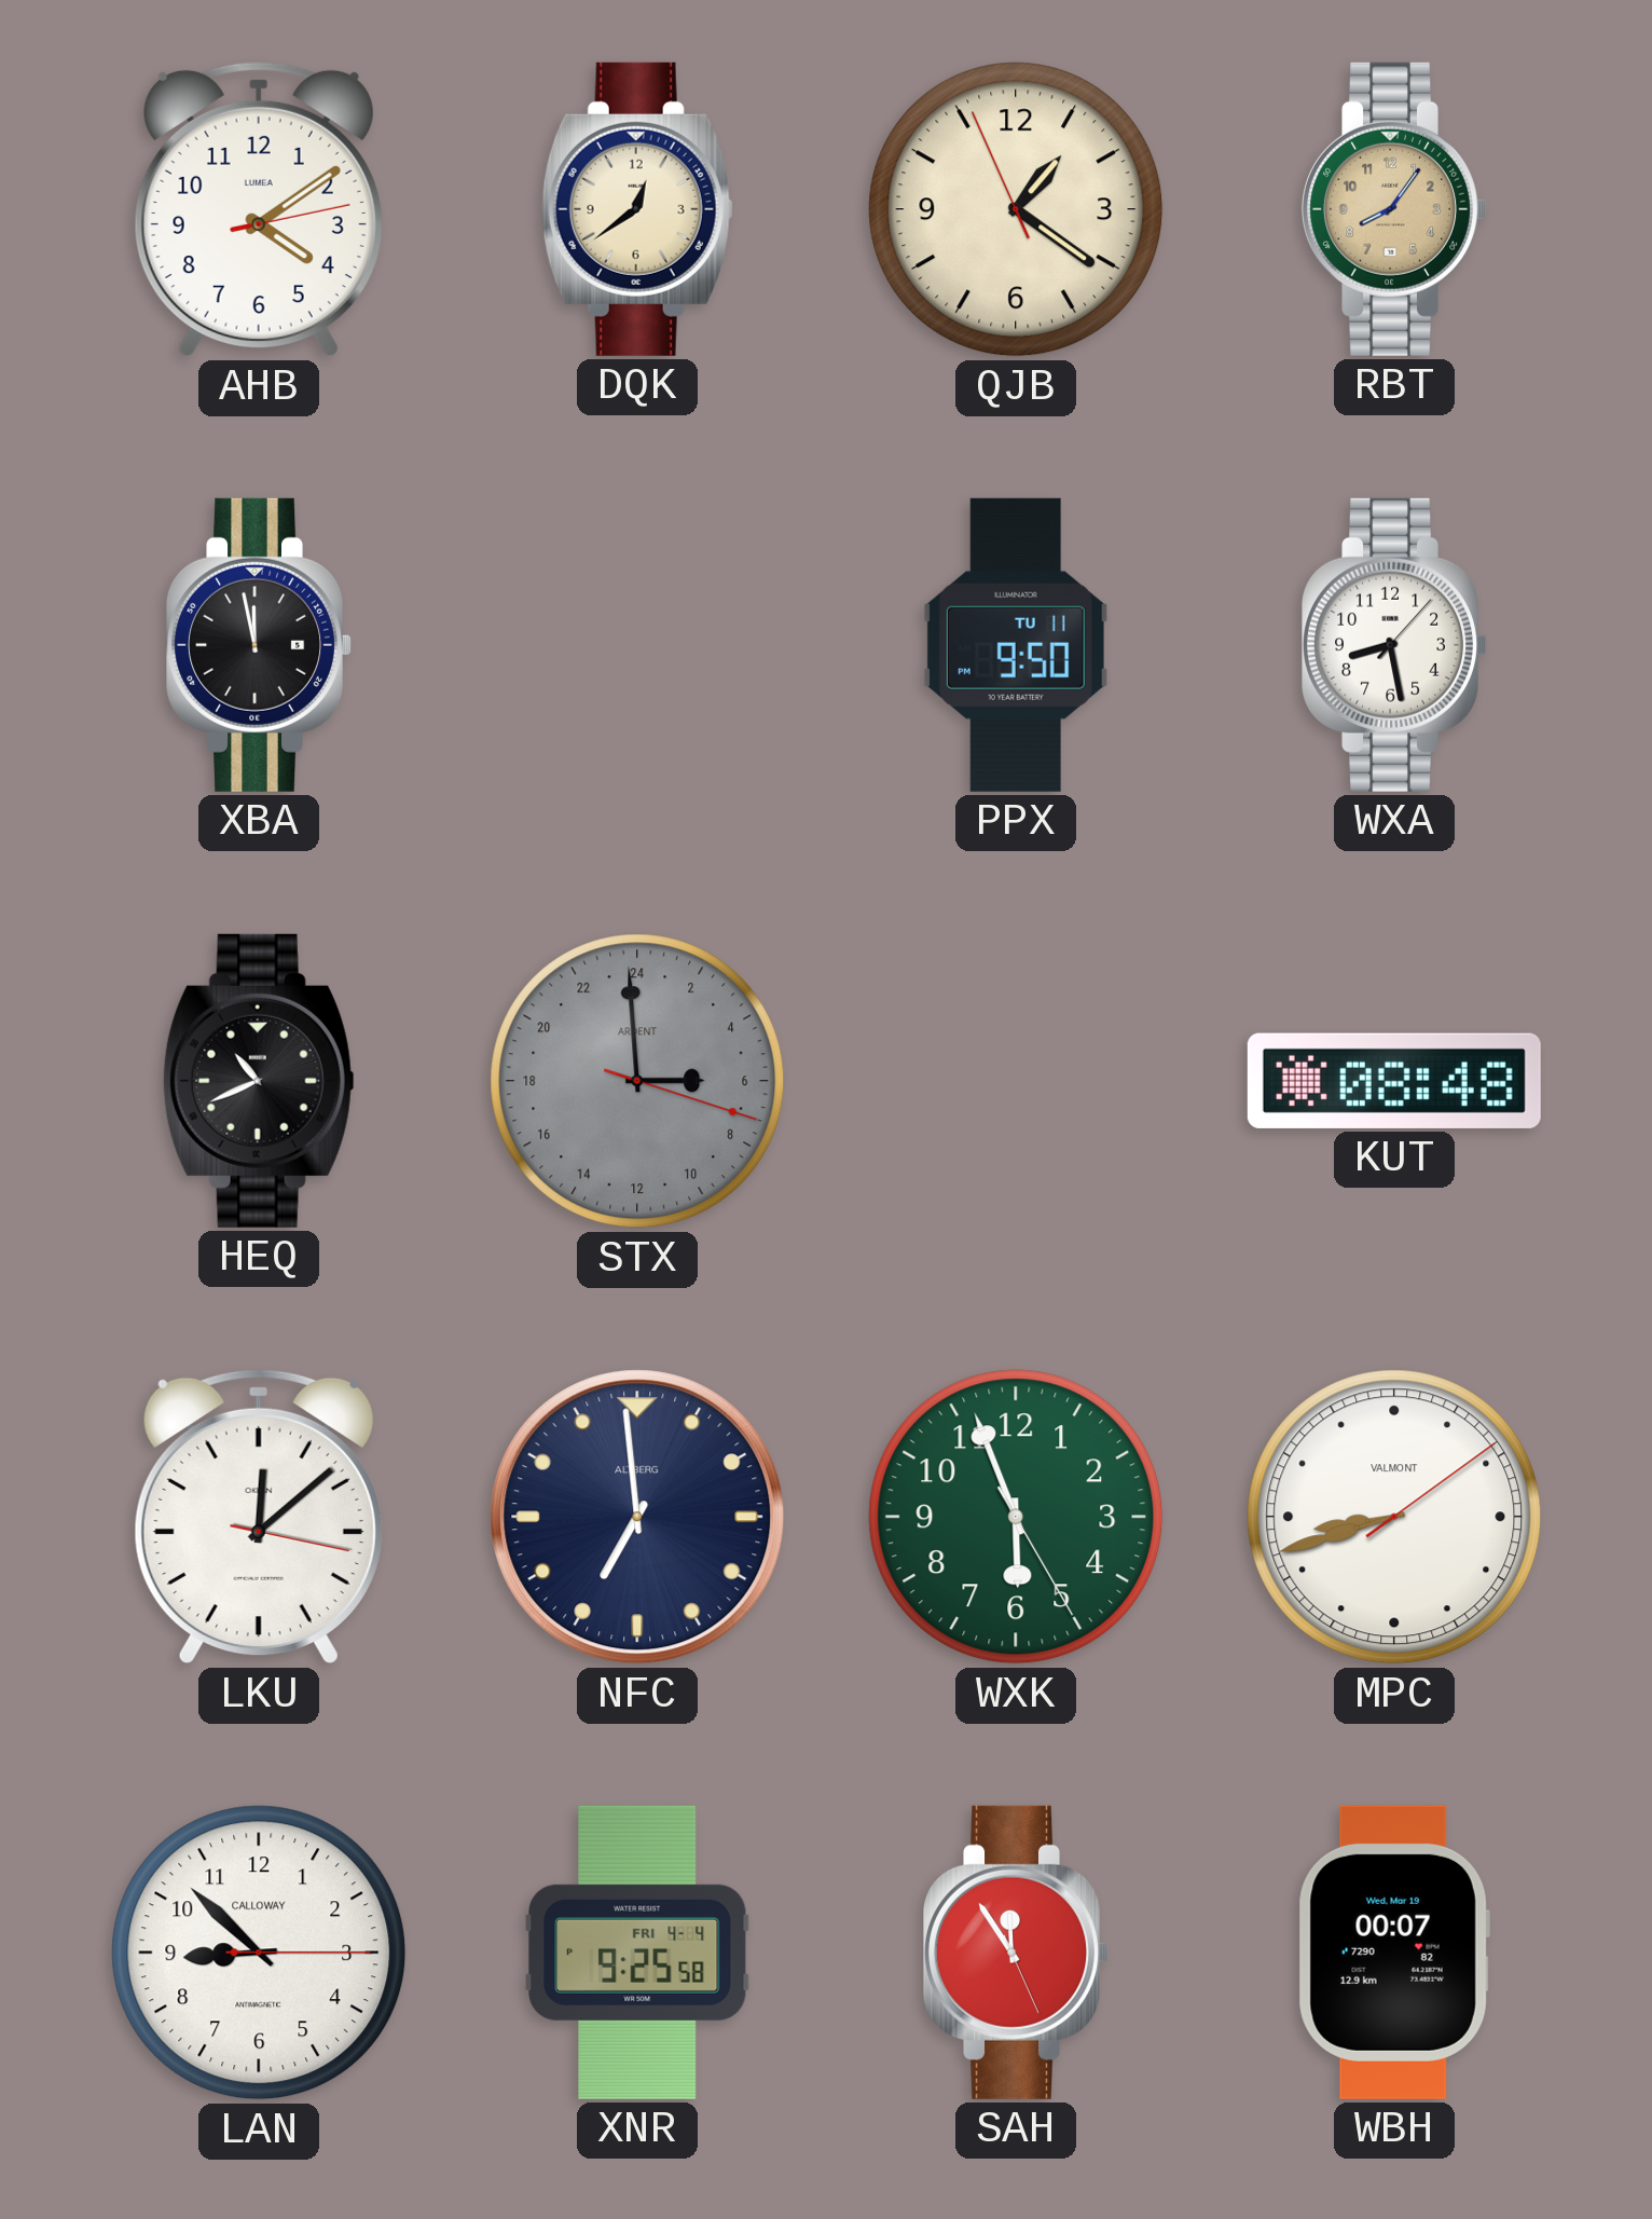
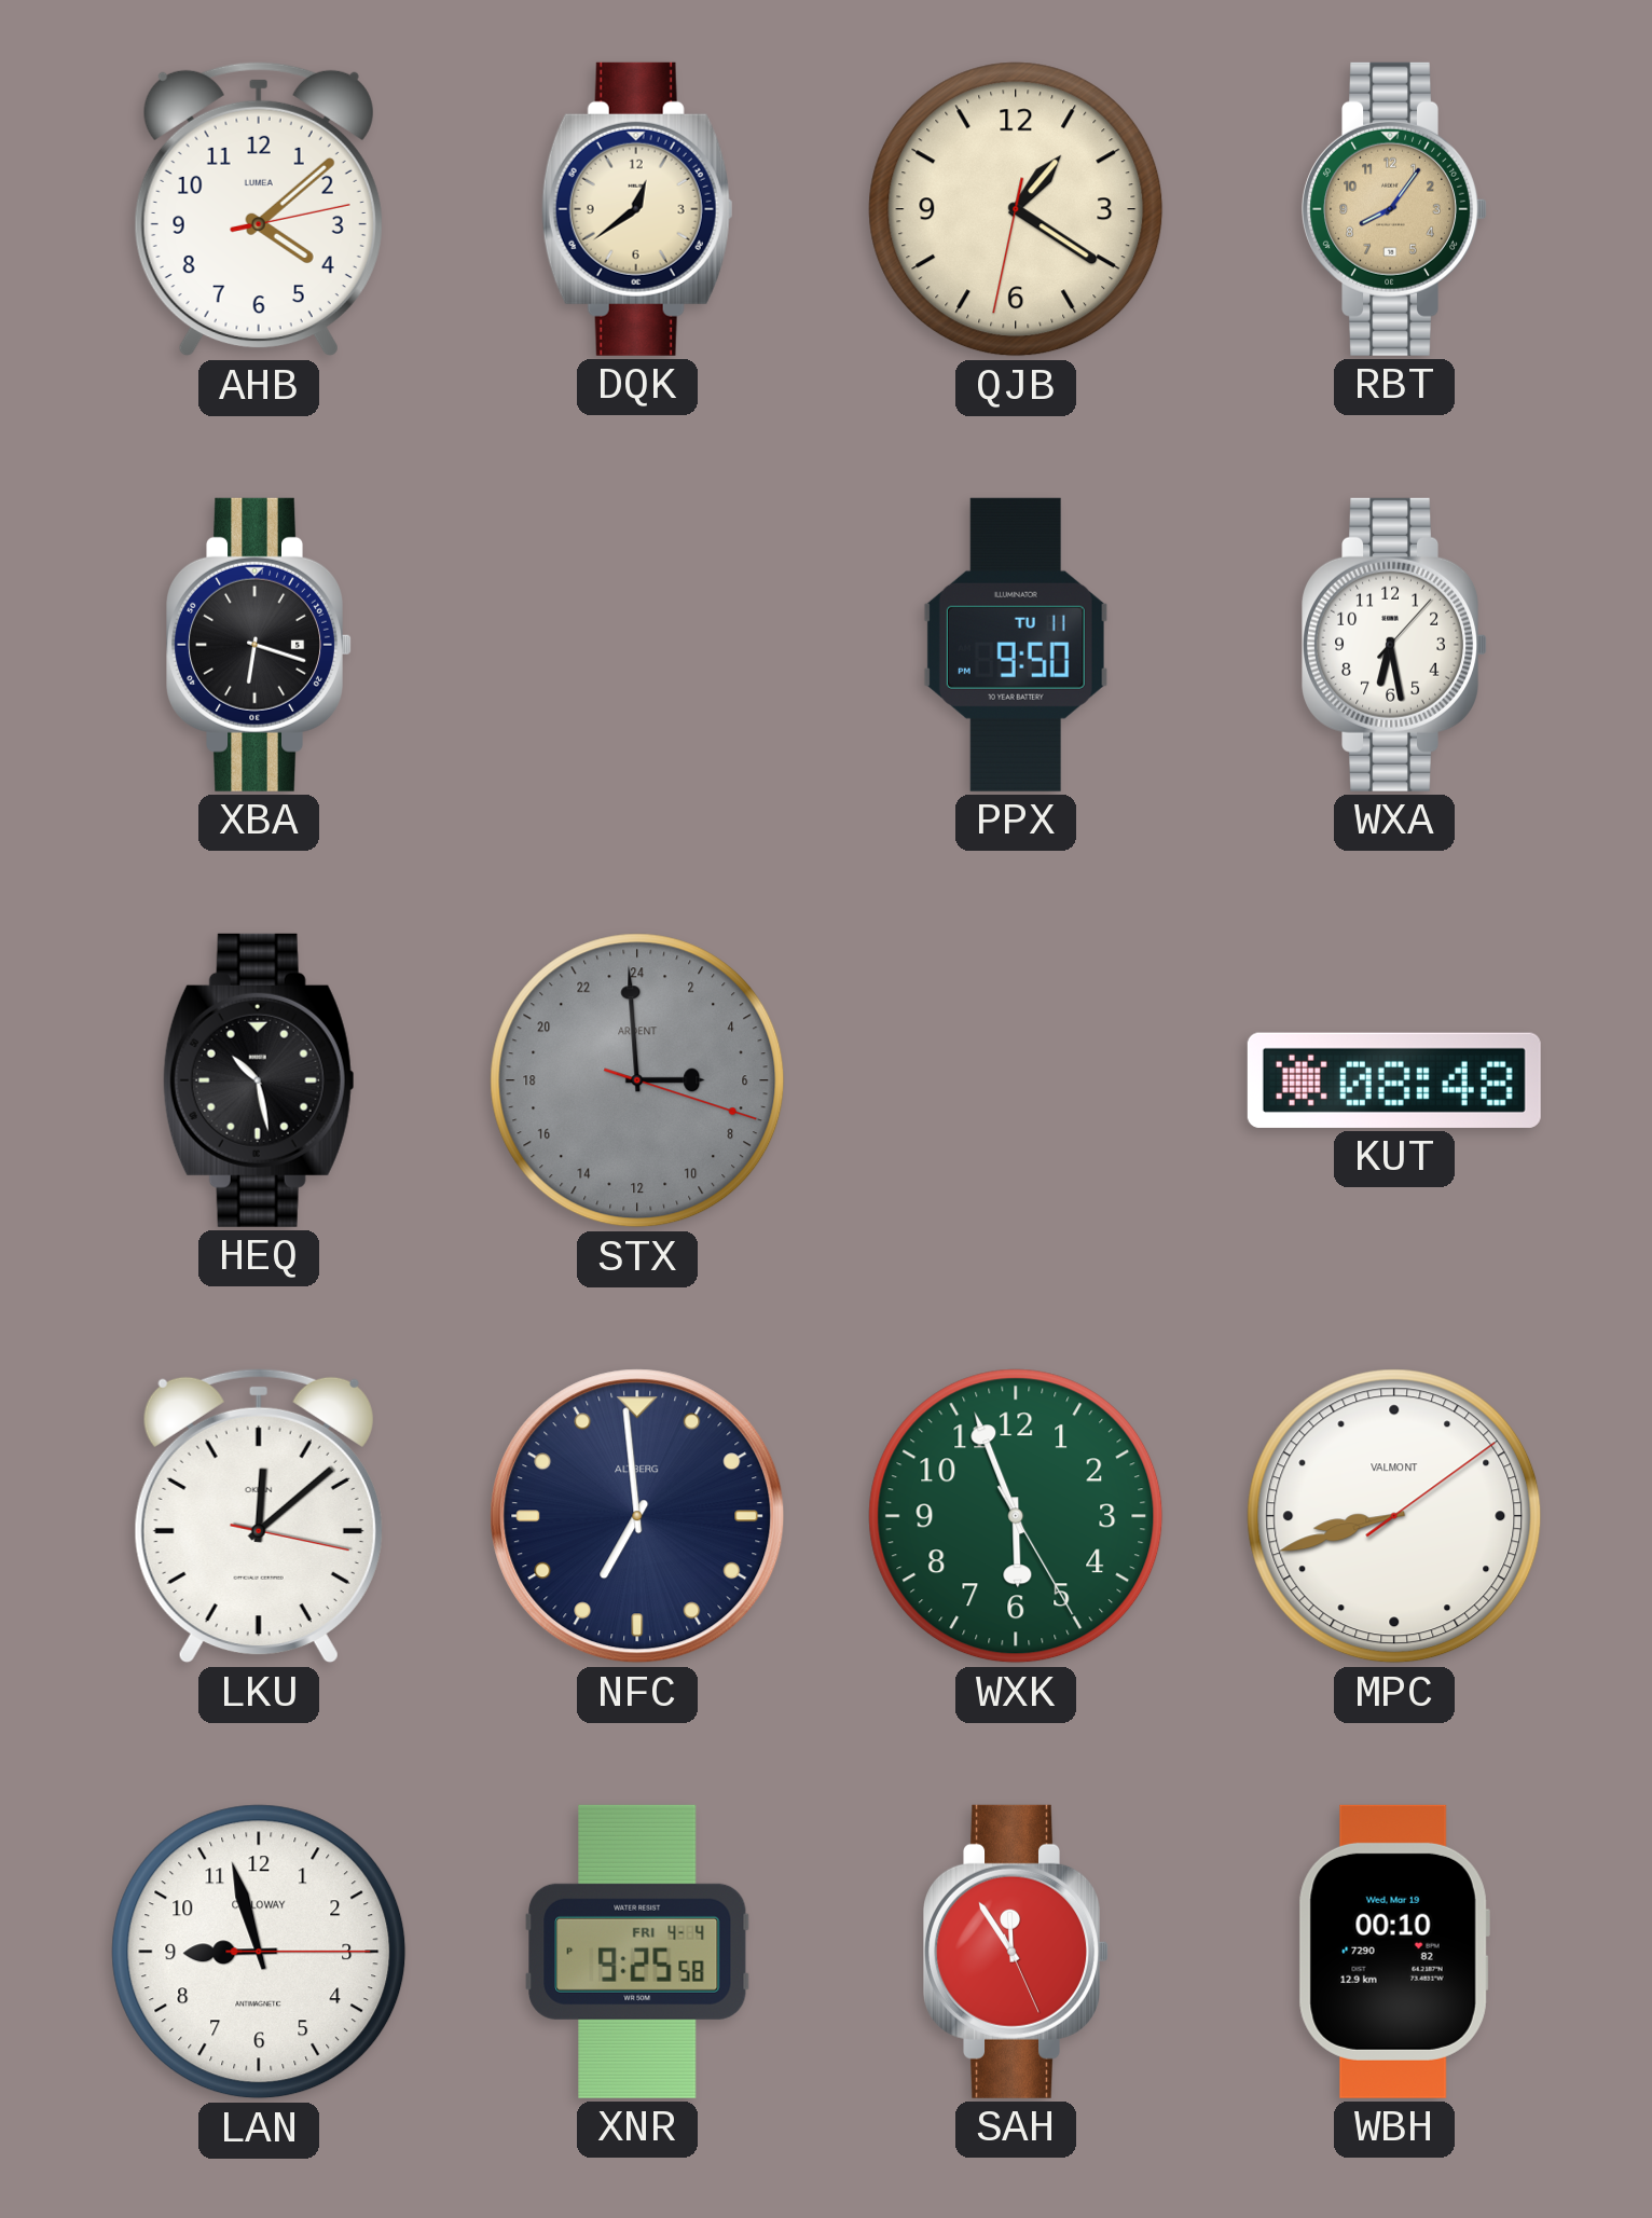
AHB: 4:09 -> 4:08 (259, 209)
QJB: 1:20:56 -> 1:20:32 (1016, 209)
XBA: 11:58 -> 6:18 (259, 645)
WXA: 8:28 -> 6:28 (1394, 645)
HEQ: 10:41 -> 10:28 (259, 1080)
LAN: 8:52 -> 8:57 (259, 1952)
WBH: 00:07 -> 00:10 (1394, 1952)
